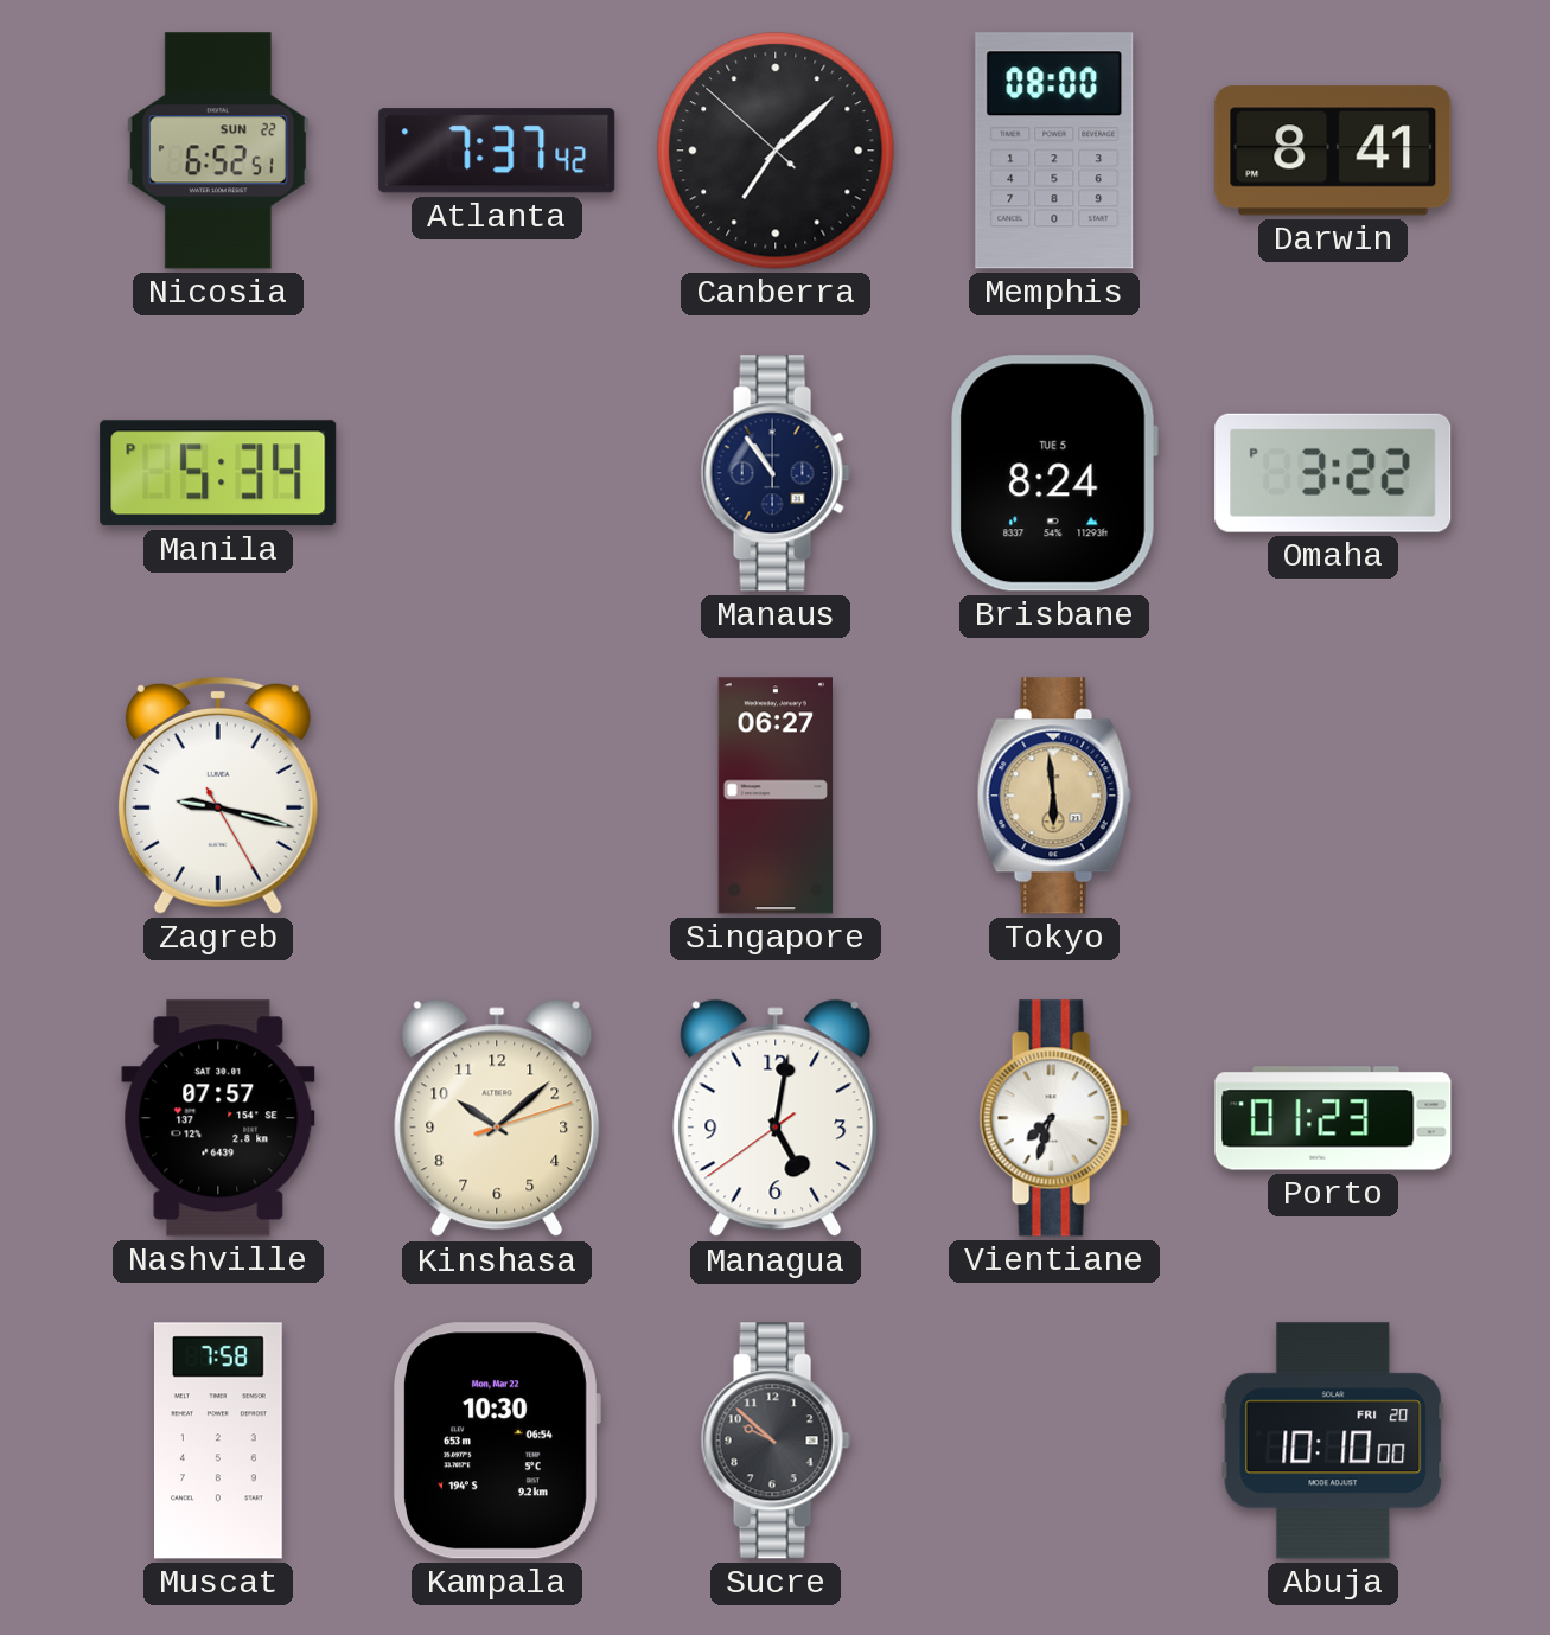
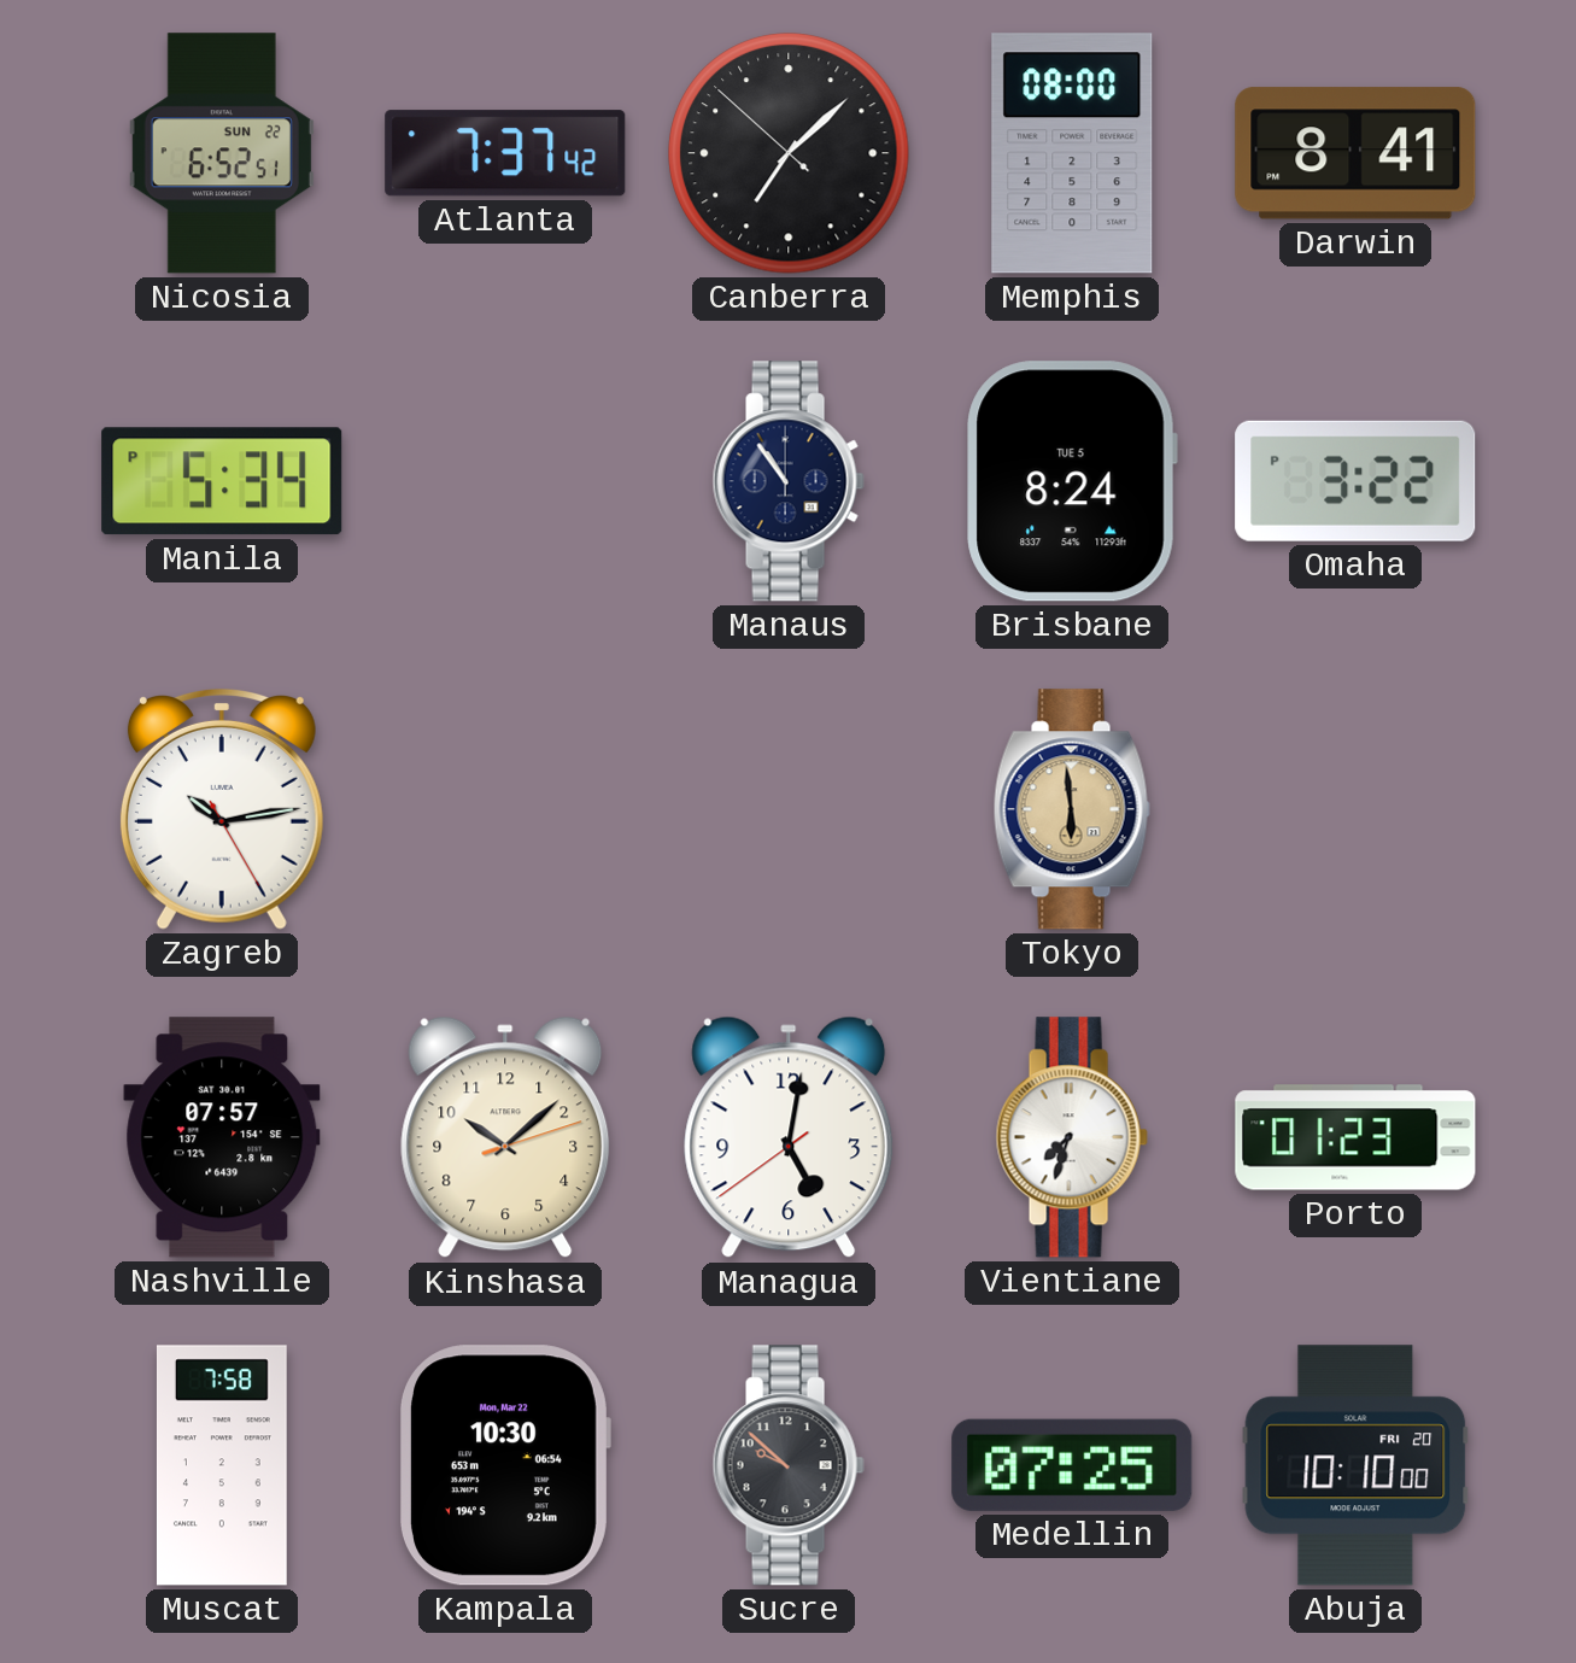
Zagreb: 9:17 -> 10:13 (222, 809)
Singapore: 06:27 -> none (774, 796)
Medellin: none -> 07:25 (1072, 1465)
